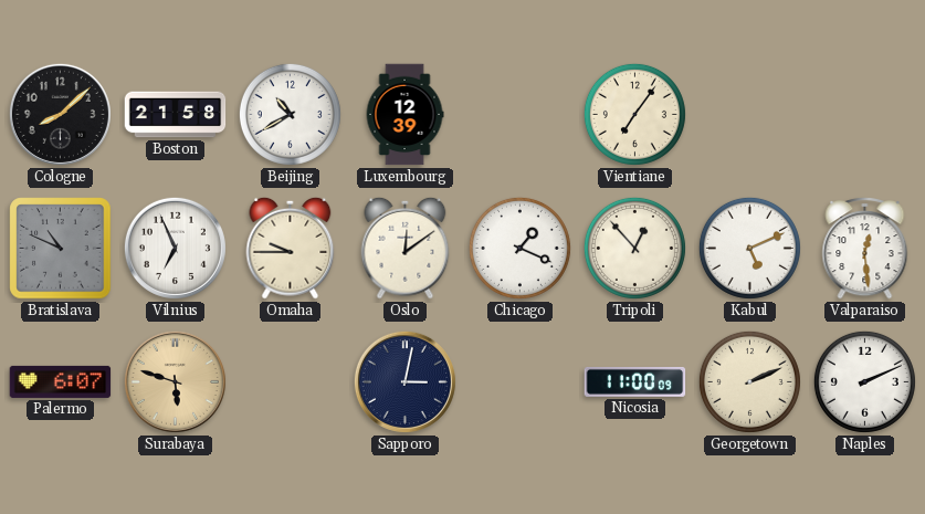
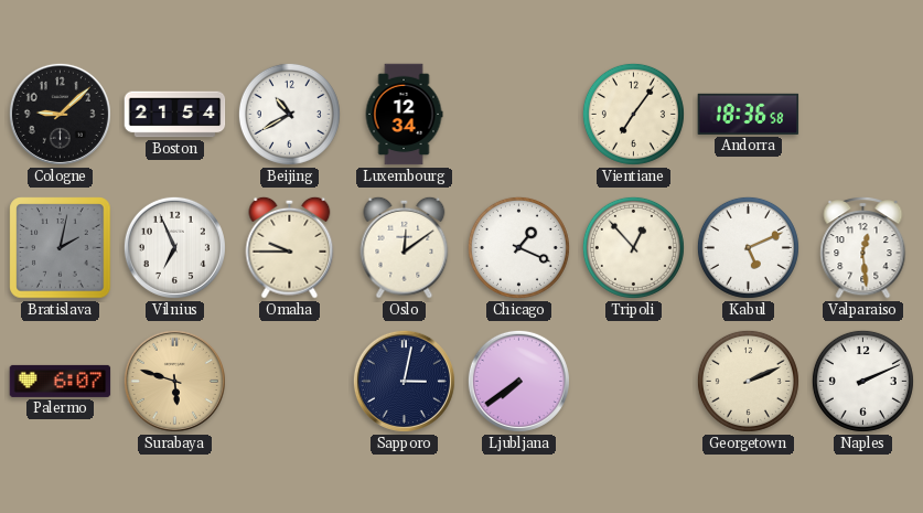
Cologne: 8:08 -> 9:08 (60, 114)
Boston: 21:58 -> 21:54 (175, 115)
Luxembourg: 12:39 -> 12:34 (404, 115)
Andorra: none -> 18:36 (749, 114)
Bratislava: 10:49 -> 2:02 (61, 248)
Ljubljana: none -> 7:39 (518, 381)
Nicosia: 11:00 -> none (635, 381)
